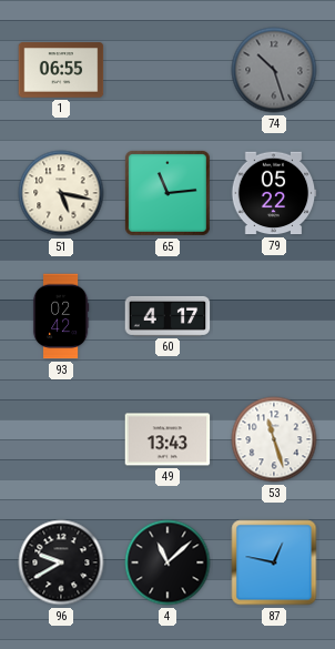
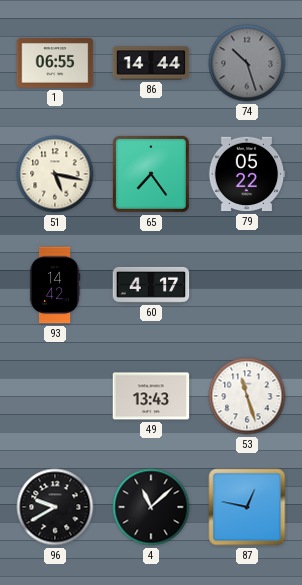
86: none -> 14:44 (151, 63)
65: 11:14 -> 7:24 (151, 174)
93: 02:42 -> 14:42 (55, 285)
